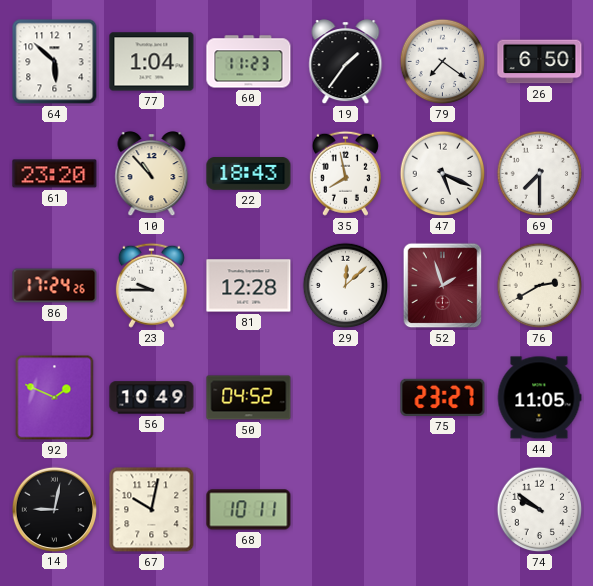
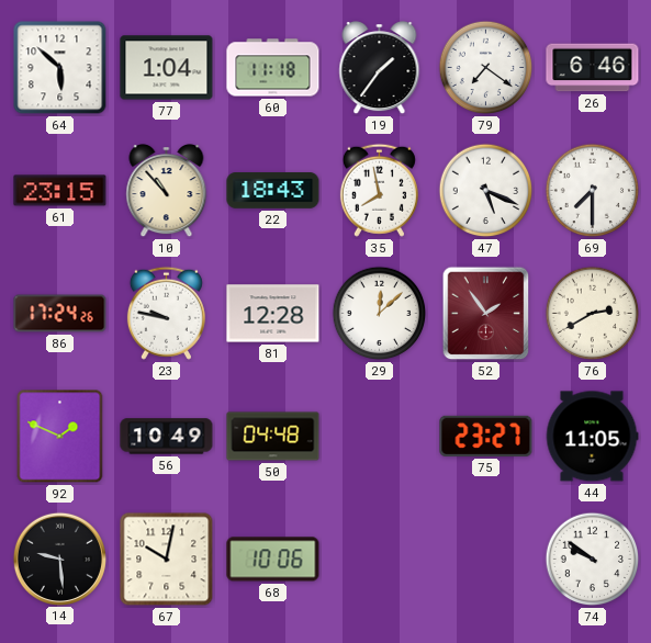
60: 11:23 -> 11:18 (273, 68)
26: 6:50 -> 6:46 (593, 68)
61: 23:20 -> 23:15 (60, 191)
23: 9:45 -> 9:47 (166, 313)
52: 1:57 -> 1:54 (486, 314)
50: 04:52 -> 04:48 (273, 437)
14: 9:02 -> 9:29 (59, 559)
68: 10:11 -> 10:06 (273, 560)
